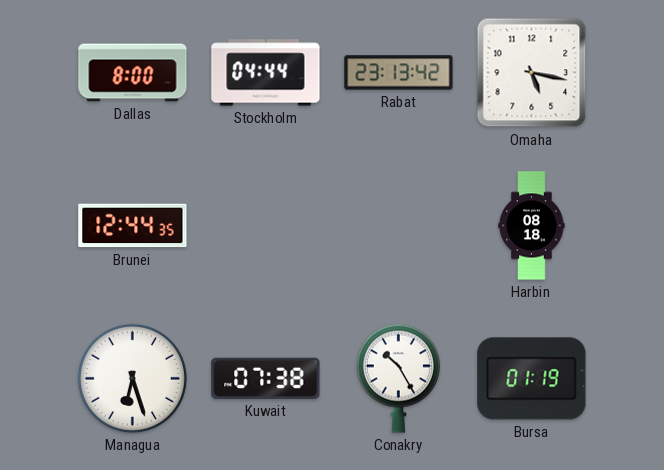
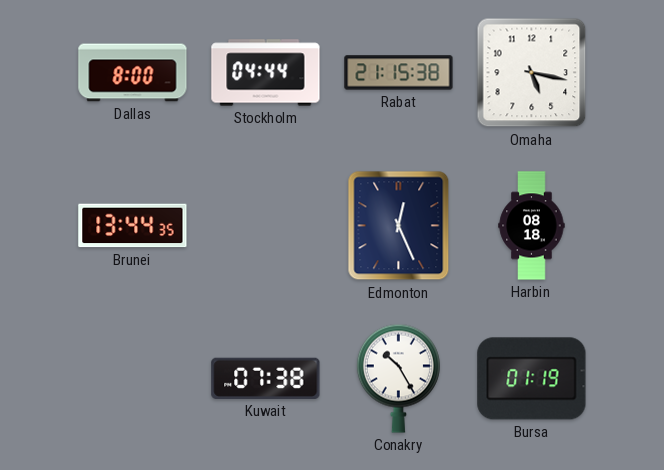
Rabat: 23:13 -> 21:15 (399, 73)
Brunei: 12:44 -> 13:44 (133, 226)
Edmonton: none -> 12:26 (399, 226)
Managua: 6:27 -> none (132, 378)
